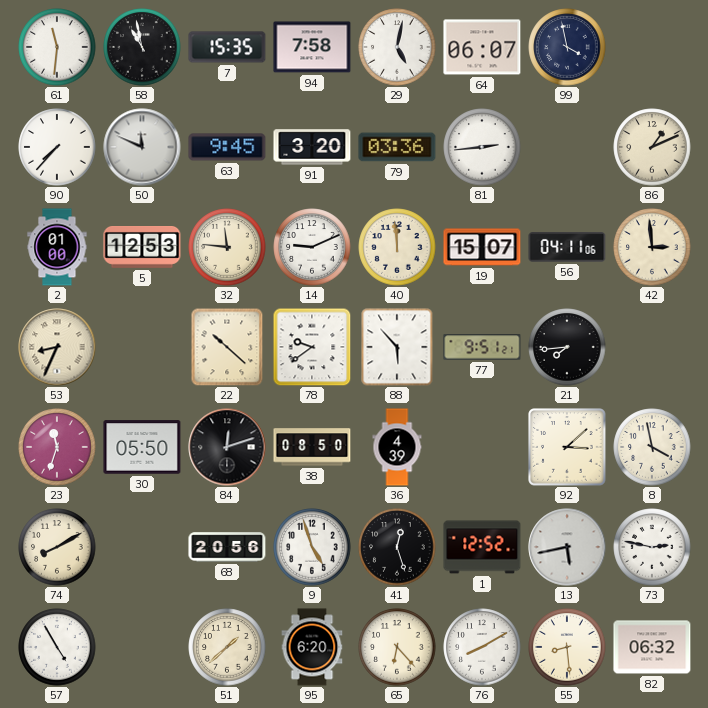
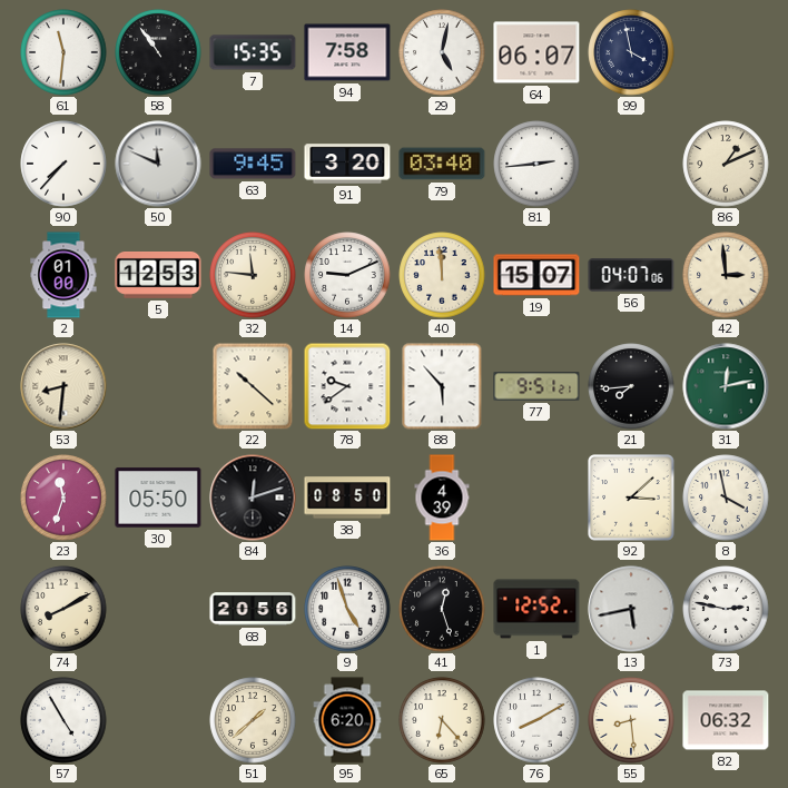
58: 10:58 -> 10:54 (158, 52)
79: 03:36 -> 03:40 (442, 164)
56: 04:11 -> 04:07 (631, 275)
53: 8:34 -> 8:31 (63, 386)
31: none -> 12:13 (726, 386)
